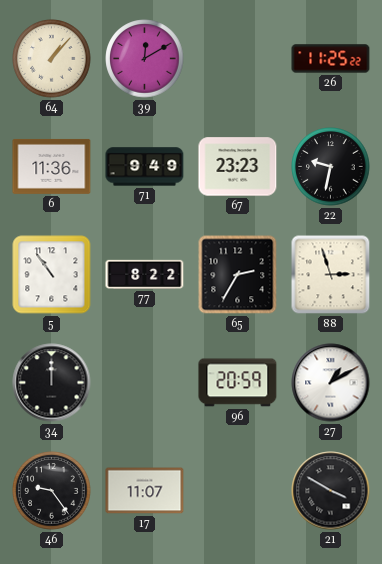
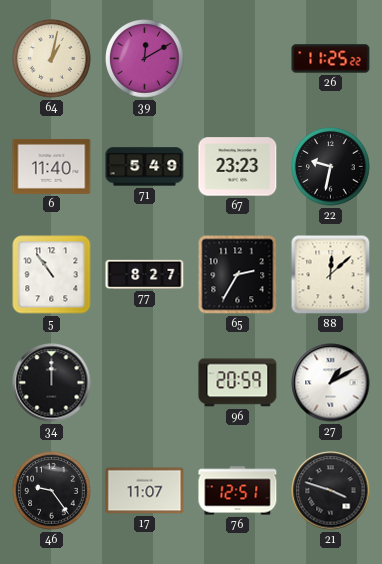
64: 1:07 -> 1:02 (52, 59)
6: 11:36 -> 11:40 (52, 166)
71: 9:49 -> 5:49 (145, 167)
77: 8:22 -> 8:27 (145, 274)
88: 2:57 -> 12:08 (331, 275)
76: none -> 12:51 (238, 491)
21: 3:50 -> 3:48 (331, 491)
